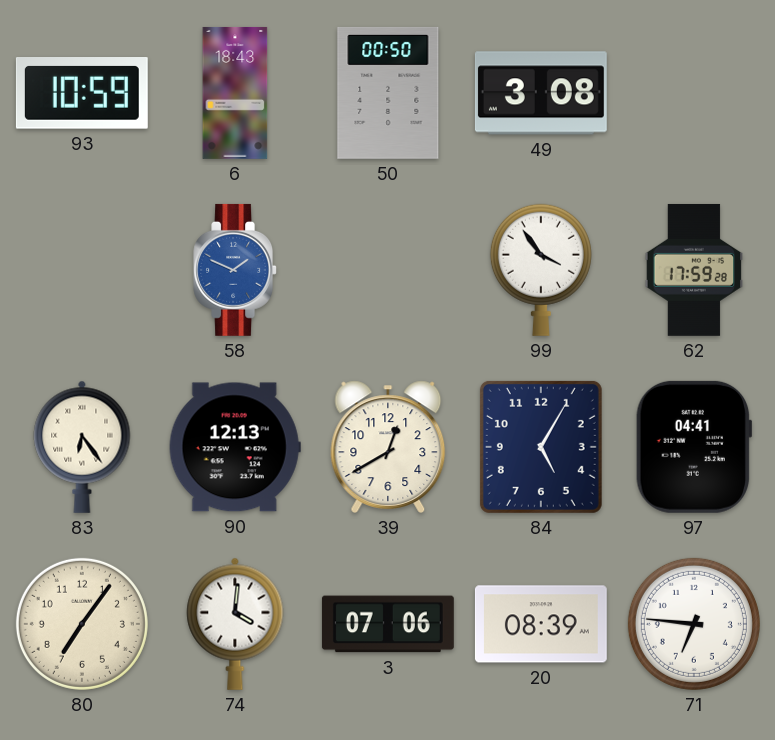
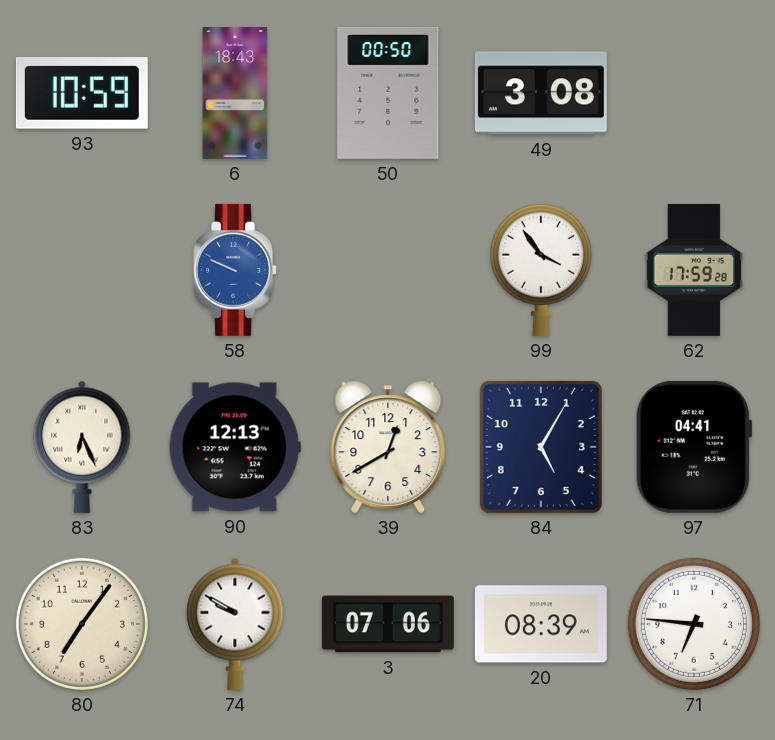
58: 1:49 -> 9:49 (235, 270)
83: 6:24 -> 6:26 (82, 447)
74: 4:01 -> 9:50 (235, 624)
